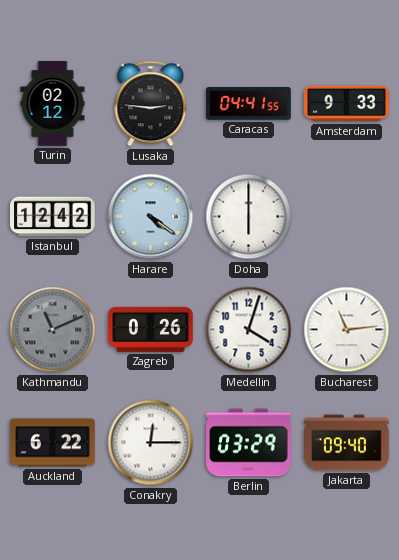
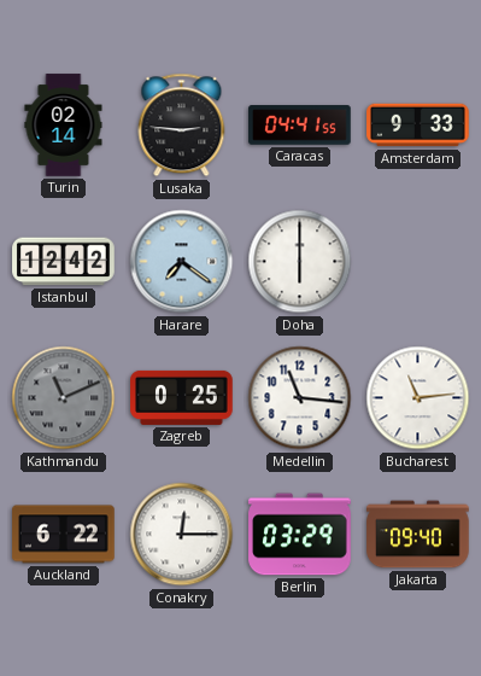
Turin: 02:12 -> 02:14 (64, 126)
Harare: 4:21 -> 7:21 (182, 262)
Zagreb: 0:26 -> 0:25 (182, 397)
Medellin: 4:03 -> 11:16 (300, 398)
